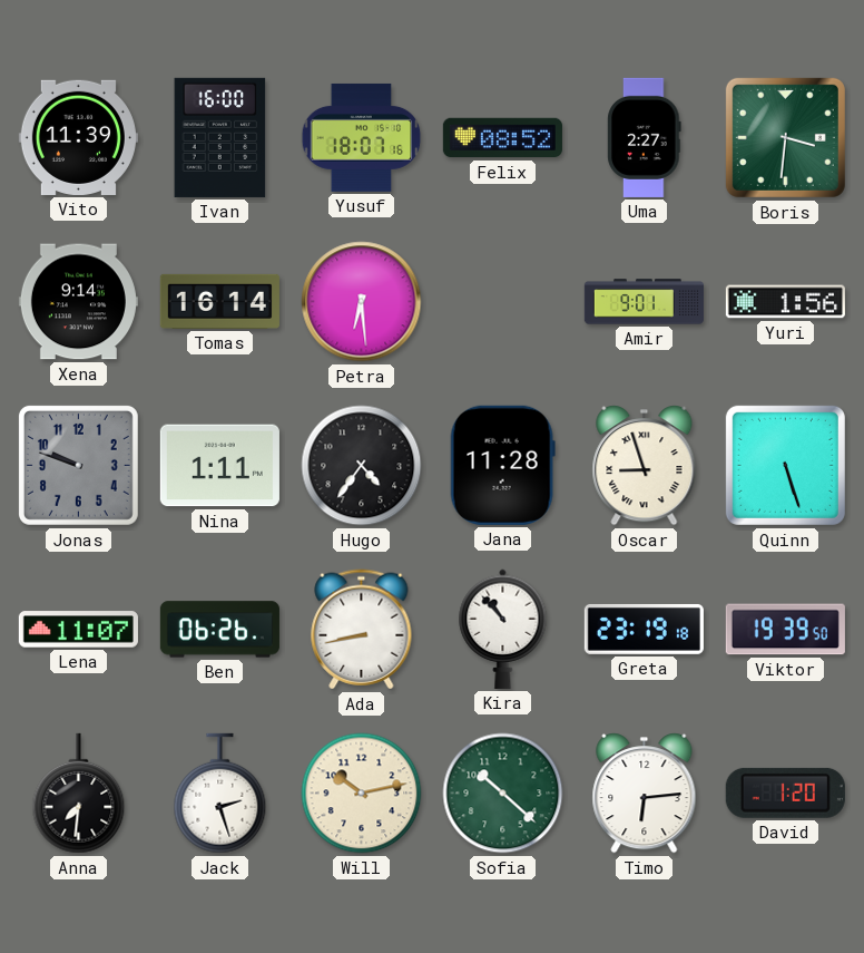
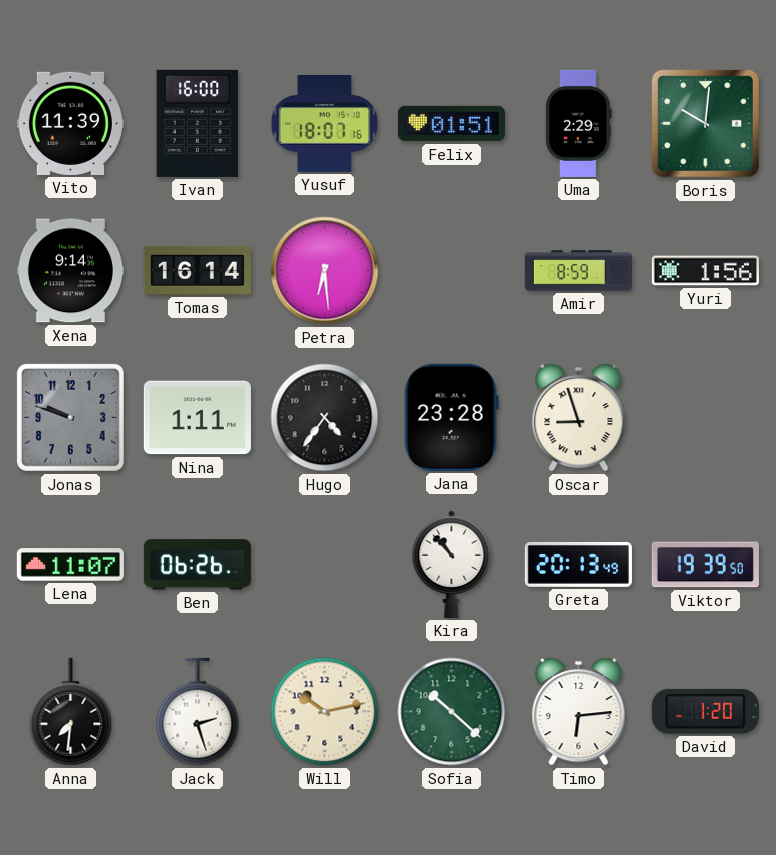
Felix: 08:52 -> 01:51 (451, 124)
Uma: 2:27 -> 2:29 (579, 123)
Boris: 3:31 -> 10:01 (705, 123)
Amir: 9:01 -> 8:59 (578, 271)
Jana: 11:28 -> 23:28 (451, 417)
Quinn: 5:27 -> none (785, 465)
Ada: 8:43 -> none (362, 630)
Greta: 23:19 -> 20:13 (578, 564)
